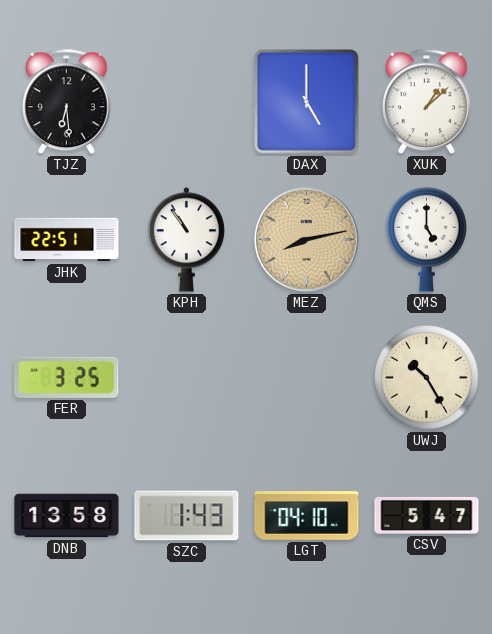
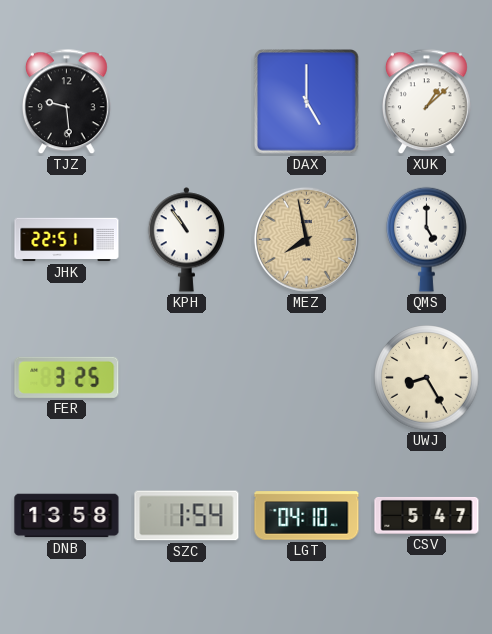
TJZ: 6:29 -> 9:29 (67, 102)
MEZ: 8:13 -> 7:58 (306, 239)
UWJ: 10:25 -> 8:25 (427, 378)
SZC: 1:43 -> 1:54 (187, 516)
